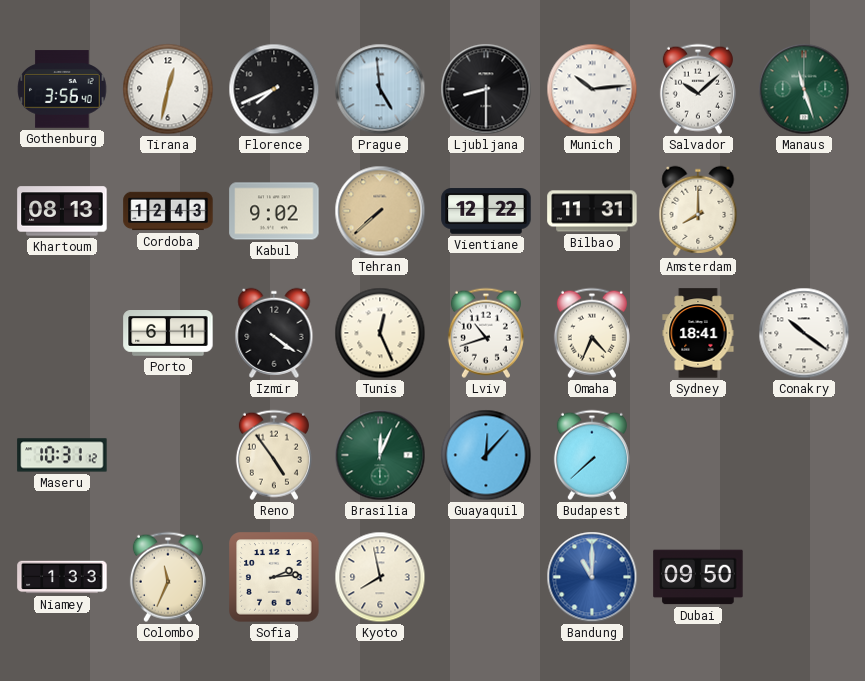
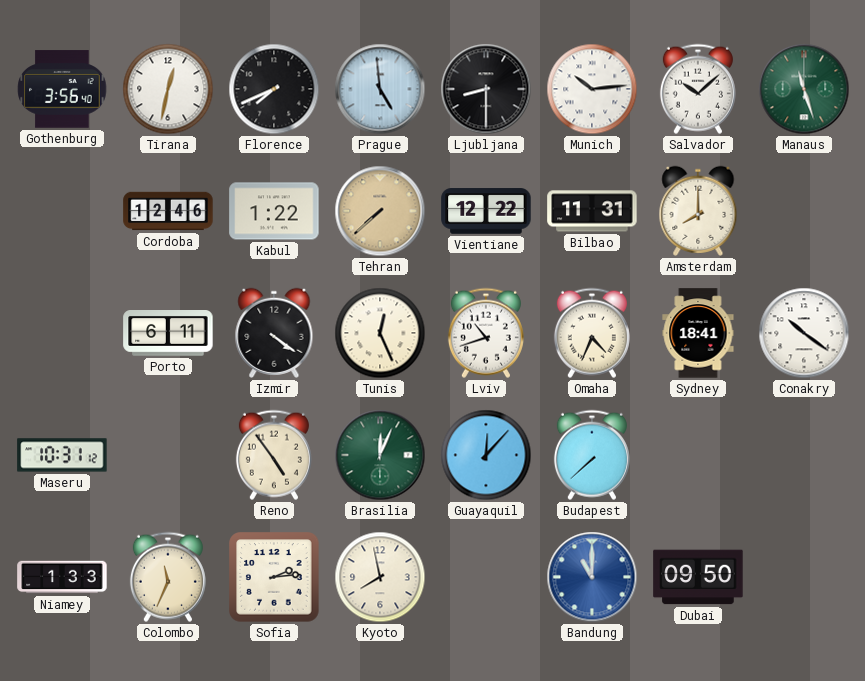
Khartoum: 08:13 -> none (62, 211)
Cordoba: 12:43 -> 12:46 (168, 211)
Kabul: 9:02 -> 1:22 (274, 211)
